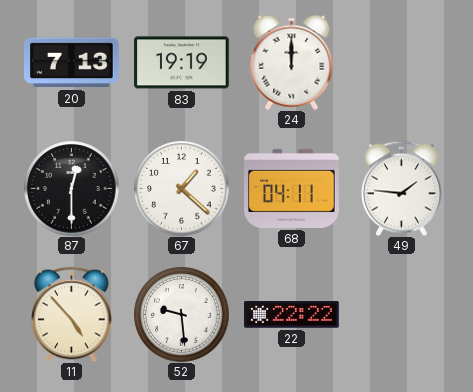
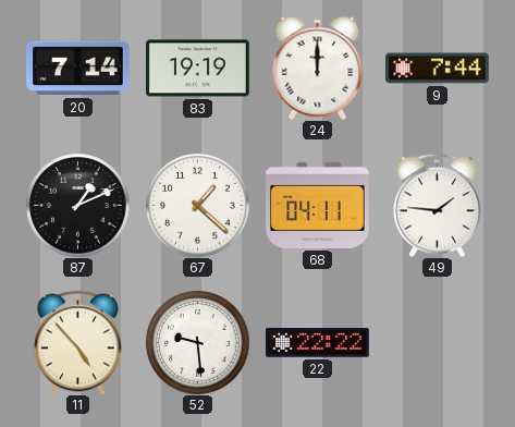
20: 7:13 -> 7:14 (78, 69)
9: none -> 7:44 (438, 69)
87: 12:30 -> 1:11 (77, 205)
